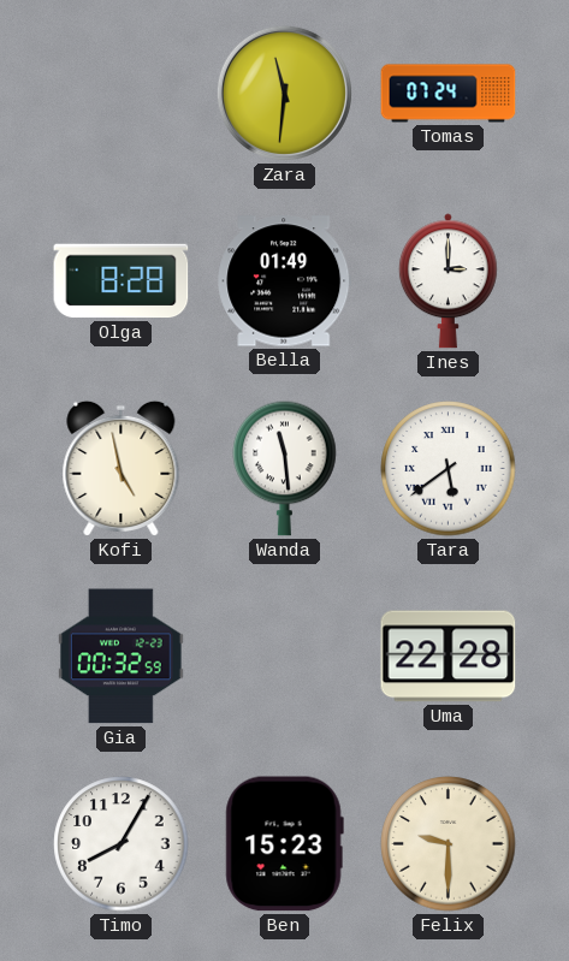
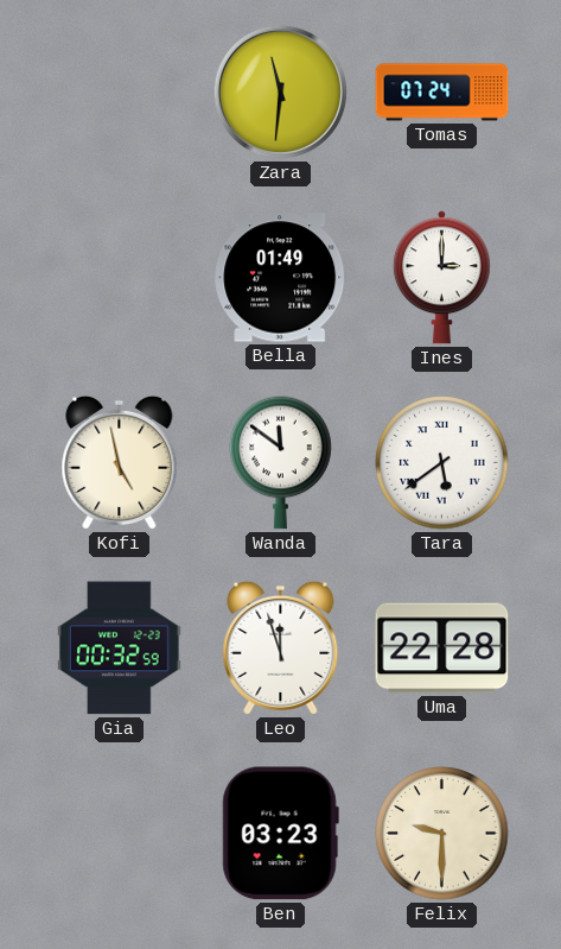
Olga: 8:28 -> none (121, 281)
Wanda: 11:29 -> 11:51 (281, 462)
Leo: none -> 11:57 (281, 647)
Timo: 8:05 -> none (121, 844)
Ben: 15:23 -> 03:23 (280, 834)
